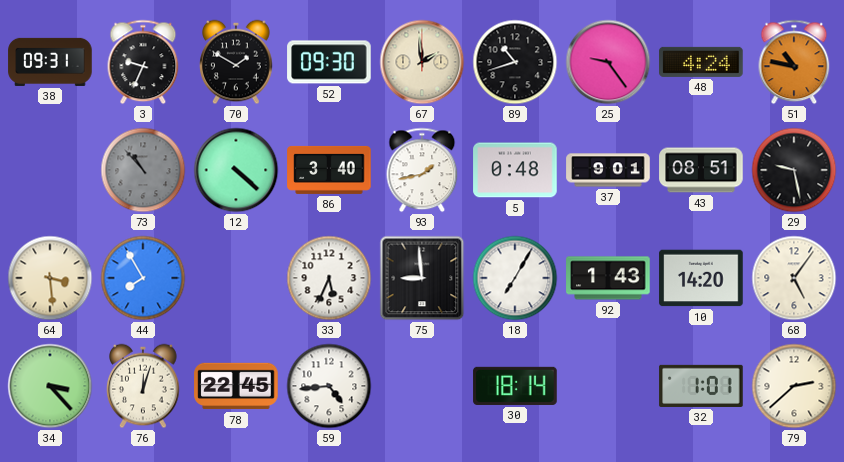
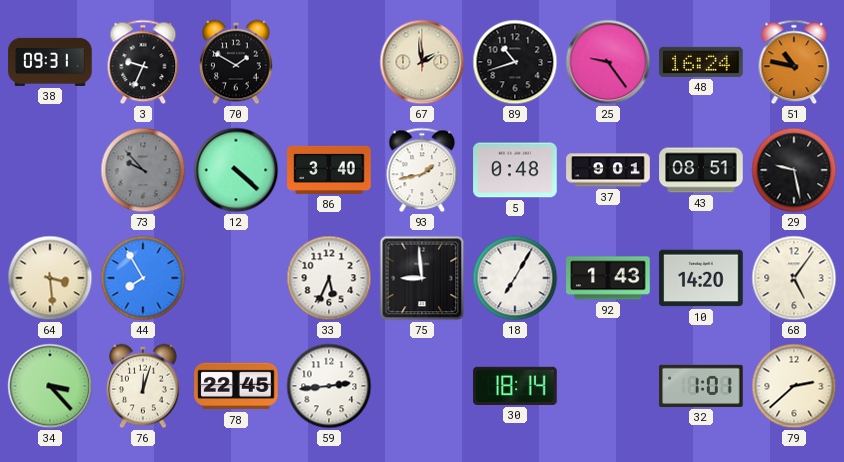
52: 09:30 -> none (329, 62)
48: 4:24 -> 16:24 (701, 62)
73: 10:53 -> 9:53 (143, 170)
59: 4:44 -> 2:44 (329, 386)
